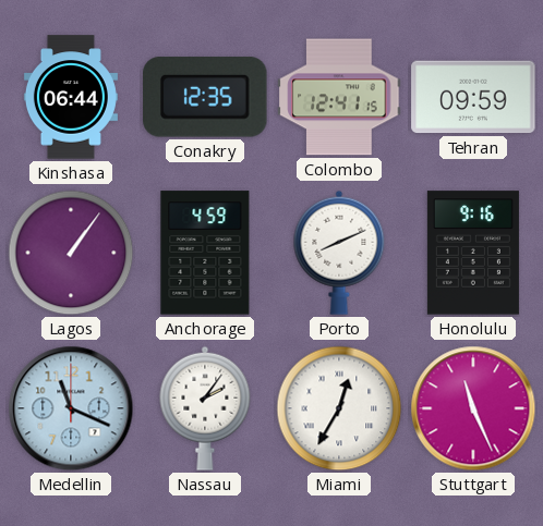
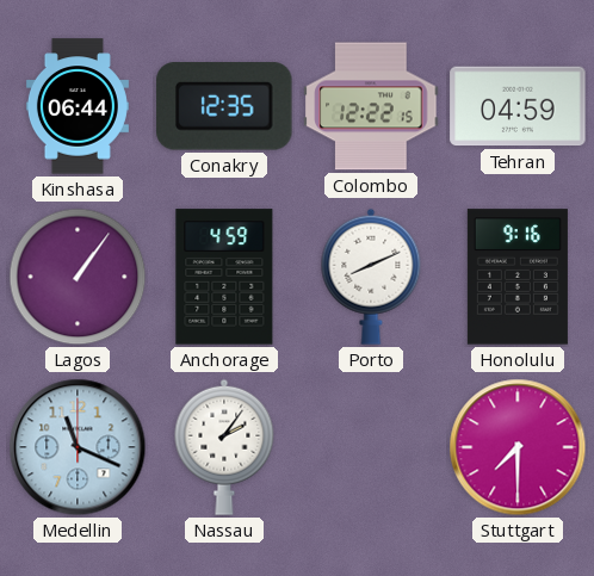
Colombo: 12:41 -> 12:22 (371, 106)
Tehran: 09:59 -> 04:59 (518, 106)
Miami: 12:35 -> none (339, 408)
Stuttgart: 11:26 -> 7:30 (518, 447)
